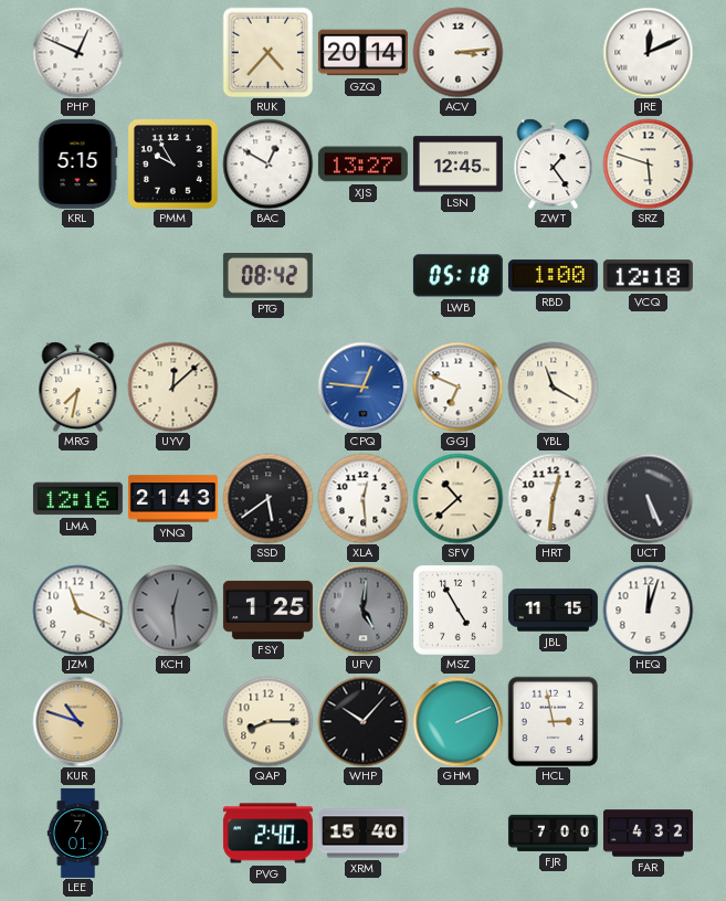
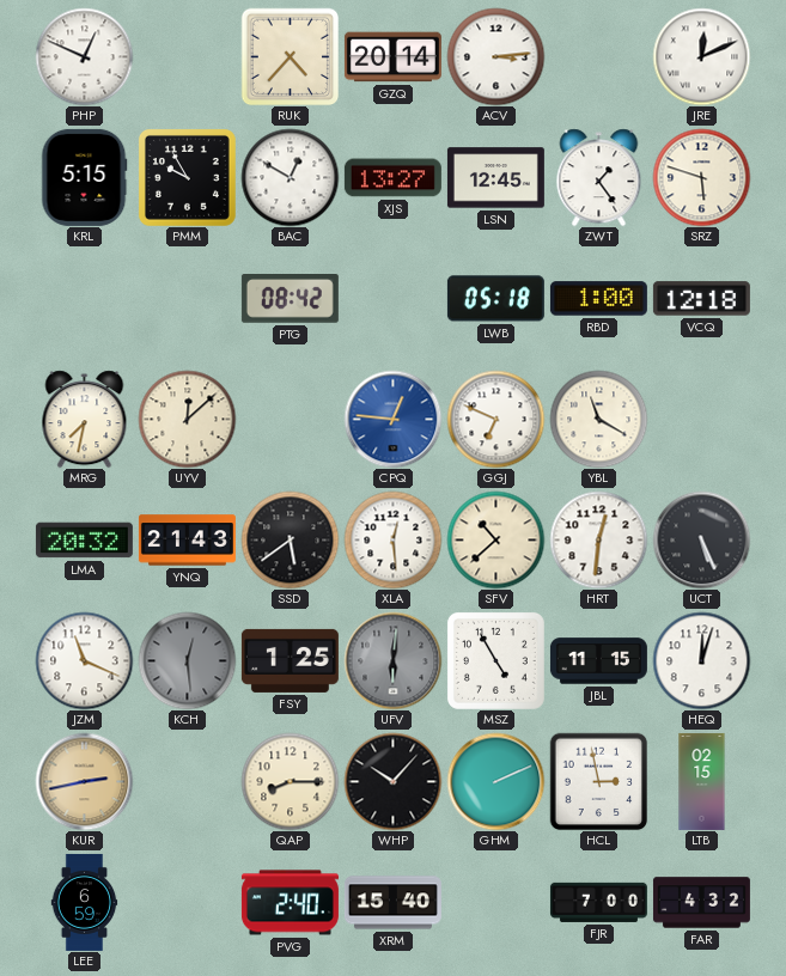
LMA: 12:16 -> 20:32 (84, 541)
UFV: 5:01 -> 6:01 (392, 660)
KUR: 10:48 -> 2:43 (84, 781)
LTB: none -> 02:15 (702, 781)
LEE: 7:01 -> 6:59 (85, 902)
